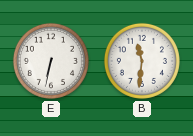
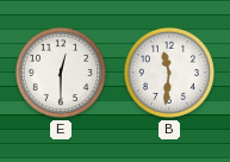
E: 6:32 -> 12:30 (61, 73)
